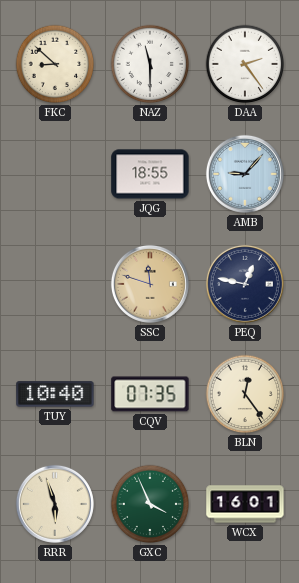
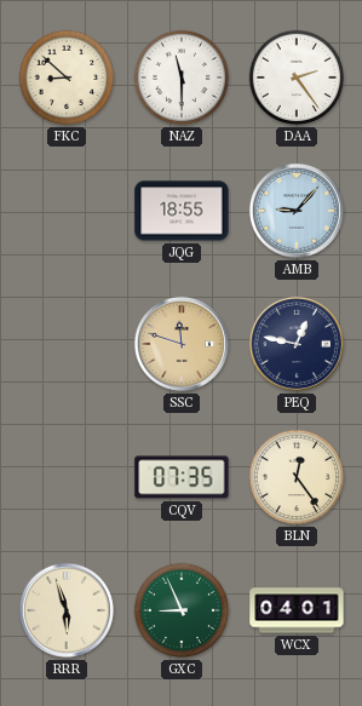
TUY: 10:40 -> none (55, 394)
GXC: 3:56 -> 8:56 (182, 610)
WCX: 16:01 -> 04:01 (297, 610)
